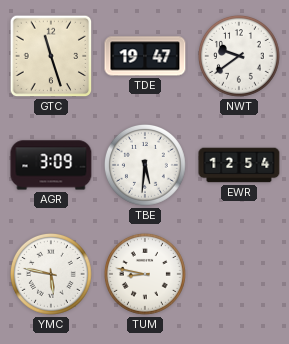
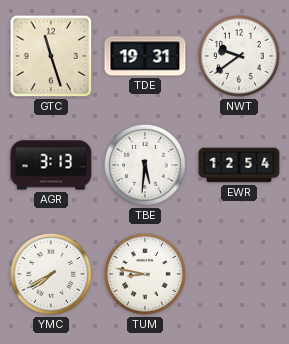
TDE: 19:47 -> 19:31 (145, 56)
AGR: 3:09 -> 3:13 (51, 165)
YMC: 5:47 -> 7:40 (51, 274)
